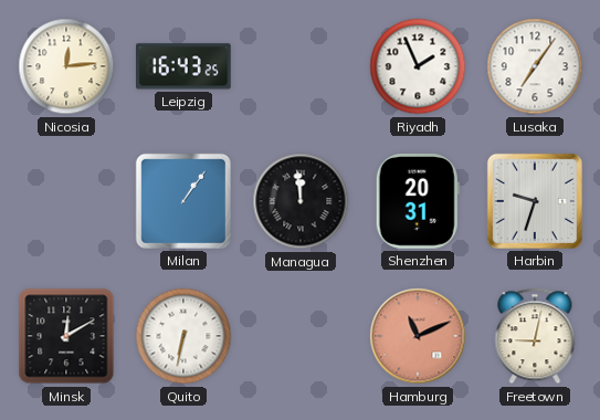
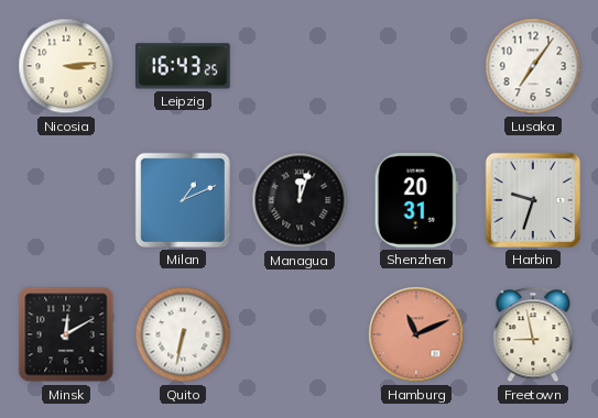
Nicosia: 12:14 -> 3:14 (66, 66)
Riyadh: 1:56 -> none (418, 66)
Milan: 1:06 -> 1:11 (183, 200)
Managua: 11:59 -> 12:03 (300, 200)
Freetown: 9:02 -> 8:58 (533, 334)
